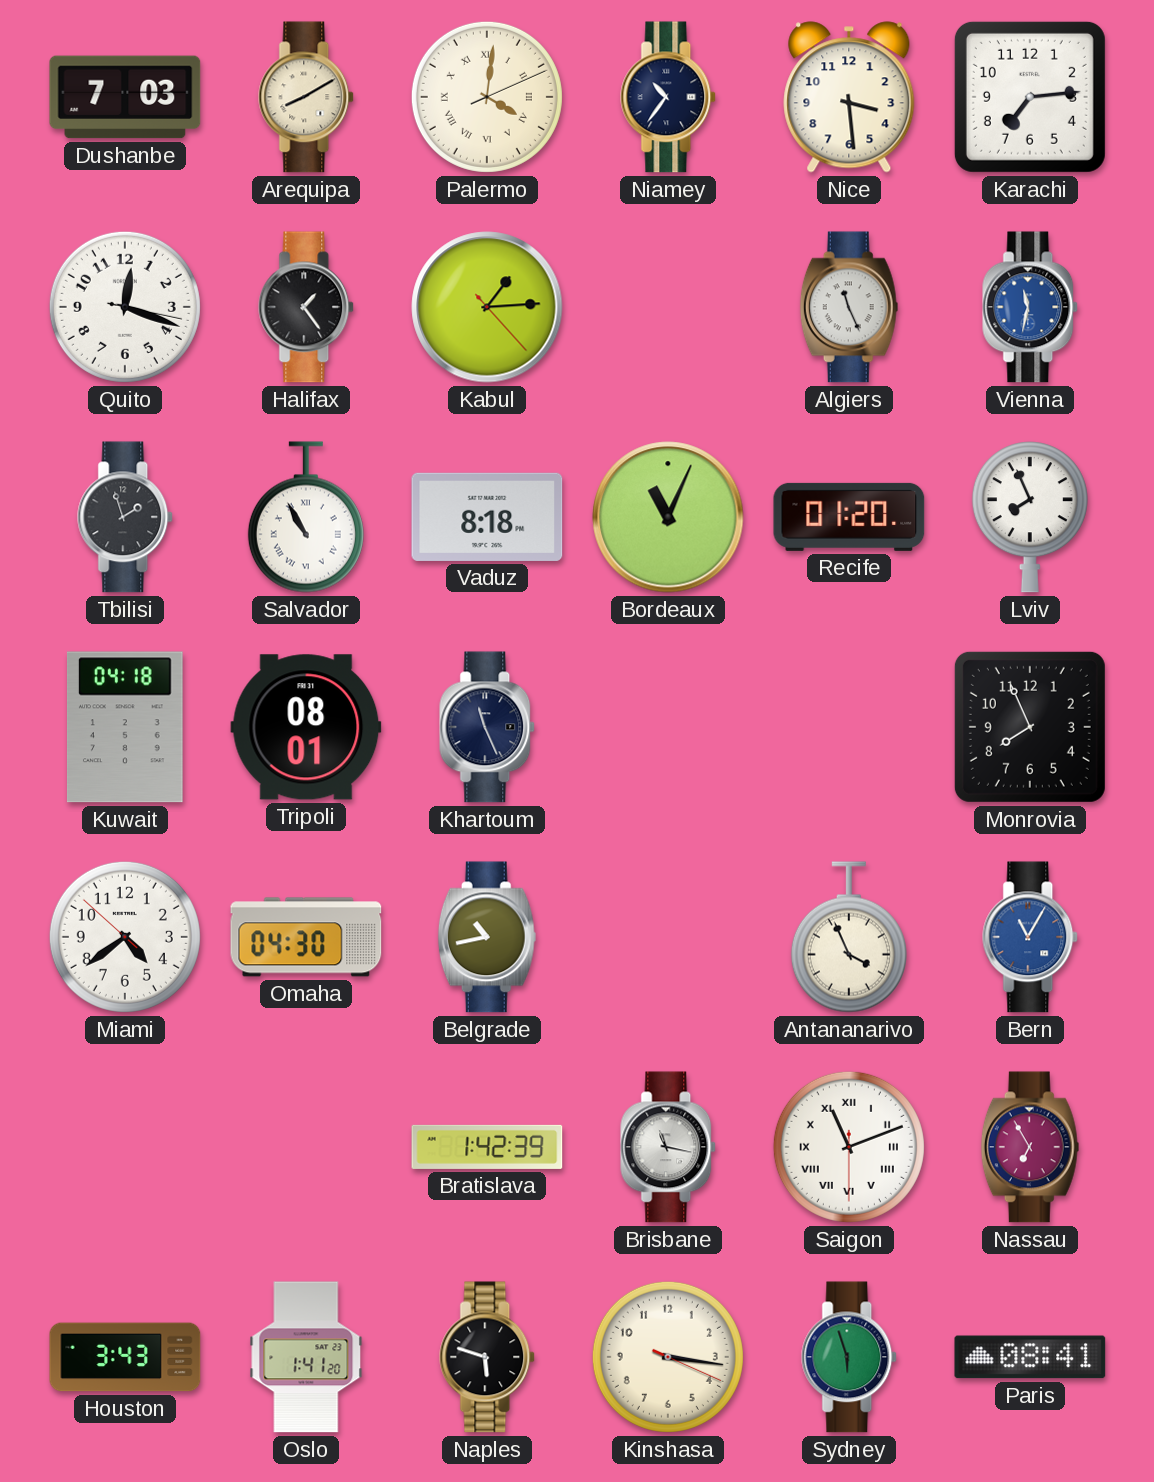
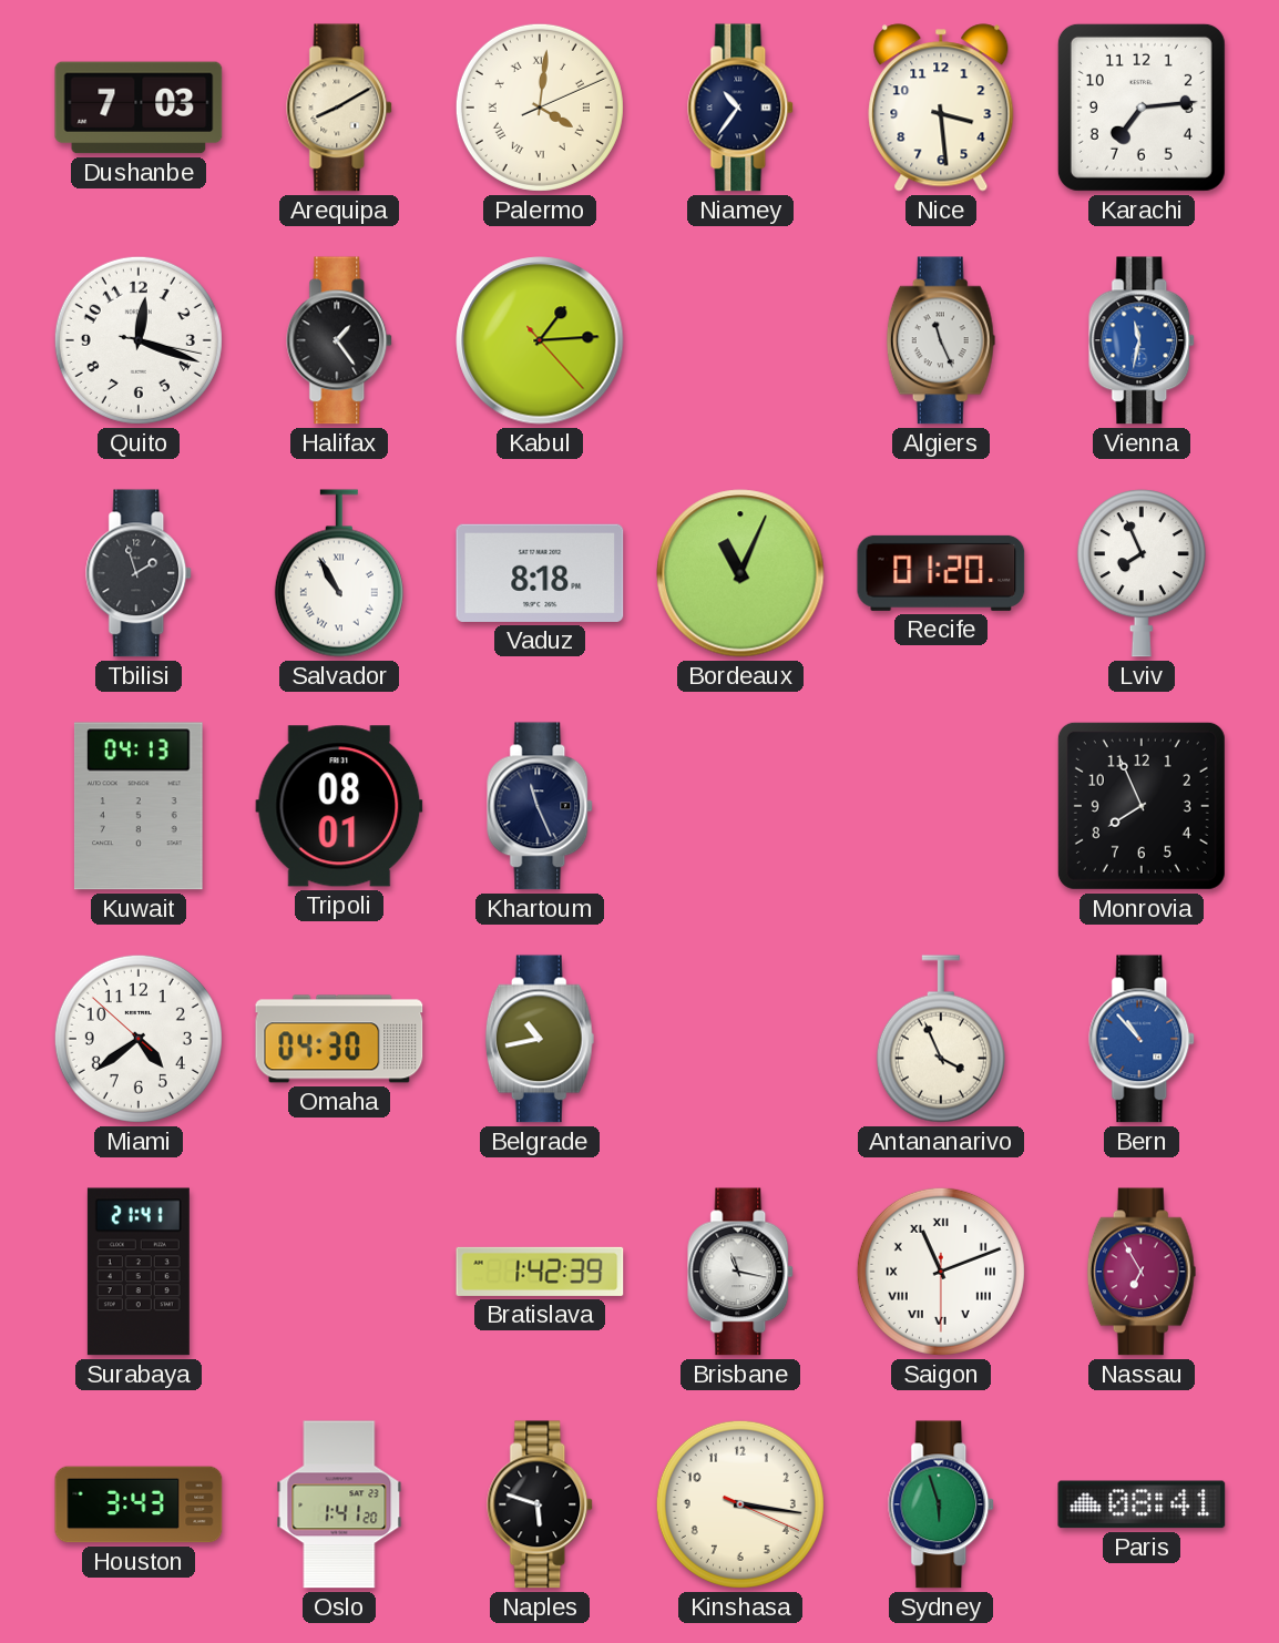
Kuwait: 04:18 -> 04:13 (139, 806)
Bern: 11:05 -> 10:53 (1143, 1039)
Surabaya: none -> 21:41 (139, 1272)
